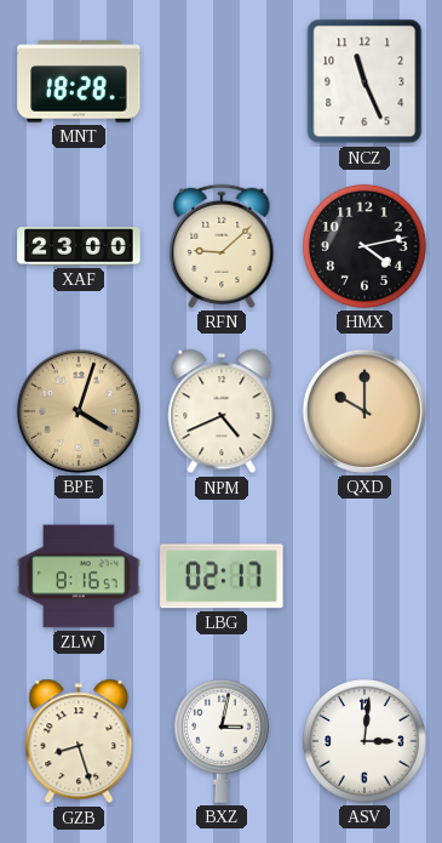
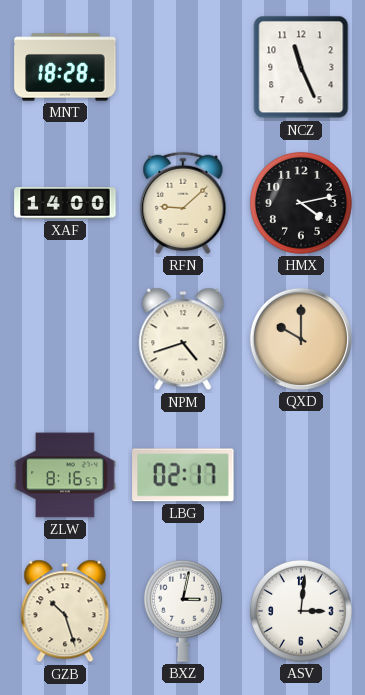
XAF: 23:00 -> 14:00 (65, 203)
BPE: 4:03 -> none (79, 411)
NPM: 4:41 -> 4:42 (183, 339)
GZB: 8:27 -> 10:27 (65, 611)
